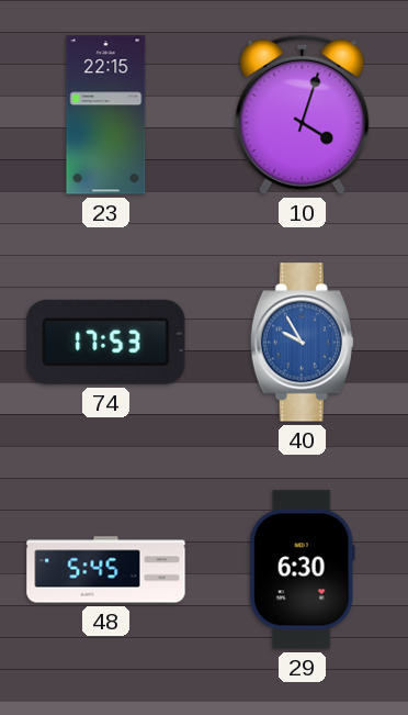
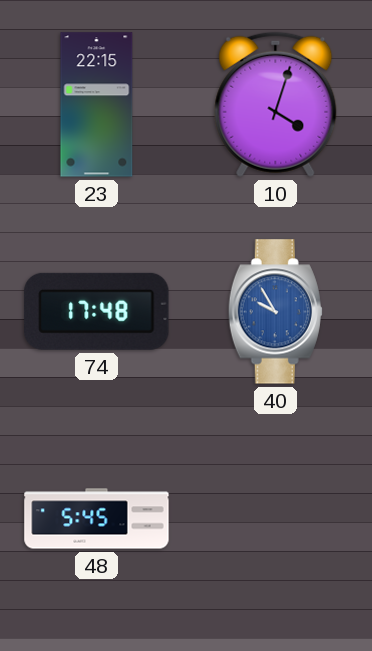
74: 17:53 -> 17:48 (97, 311)
29: 6:30 -> none (302, 570)
